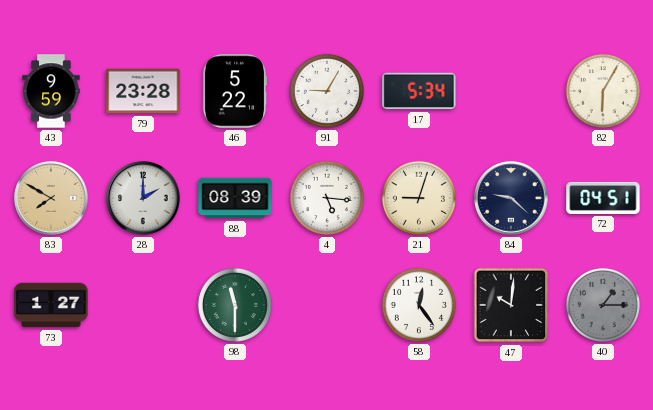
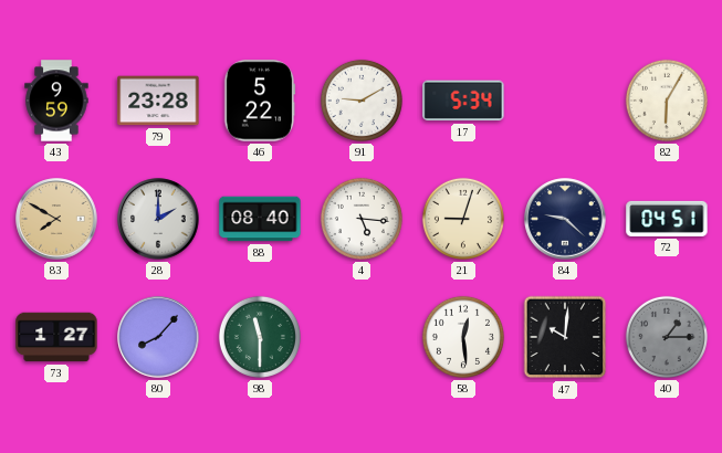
91: 9:05 -> 9:10 (362, 101)
88: 08:39 -> 08:40 (260, 219)
80: none -> 8:07 (158, 337)
58: 12:24 -> 12:29 (463, 337)
